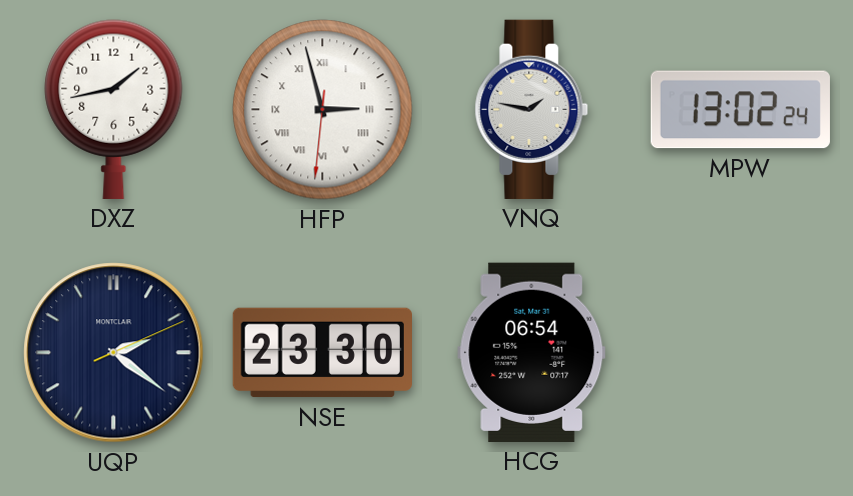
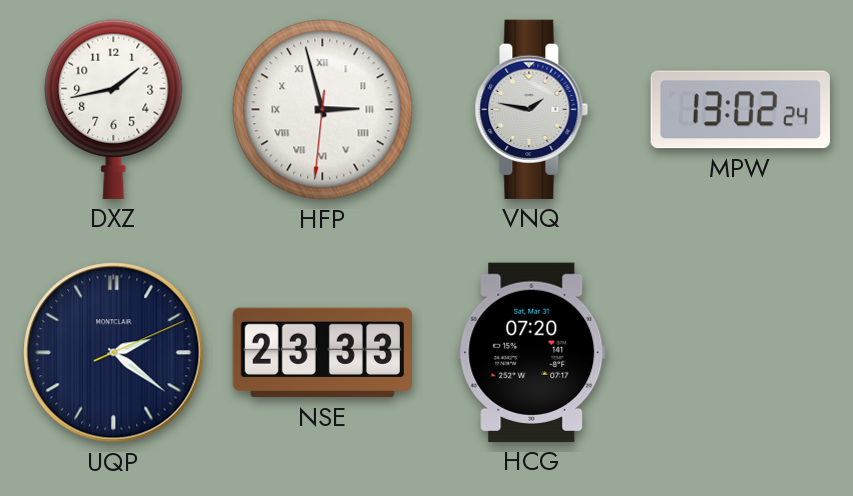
NSE: 23:30 -> 23:33 (322, 353)
HCG: 06:54 -> 07:20 (532, 352)
